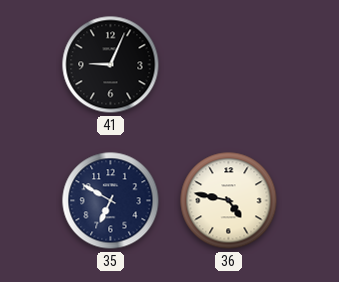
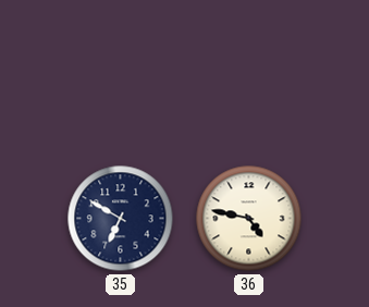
41: 9:04 -> none (111, 65)
